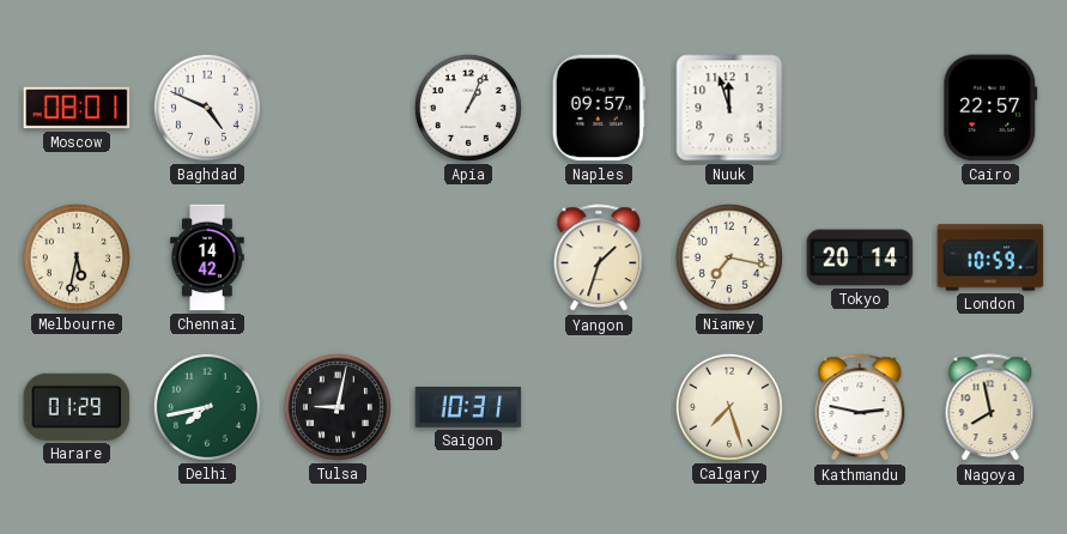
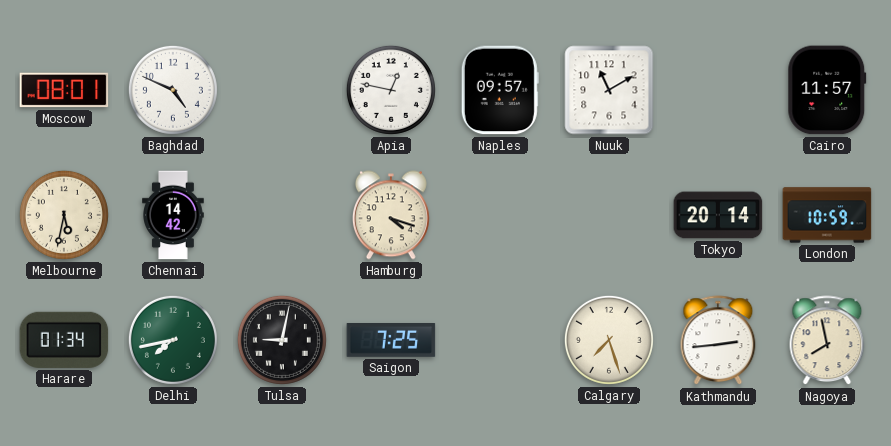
Apia: 1:04 -> 12:47 (391, 90)
Nuuk: 11:57 -> 11:10 (609, 90)
Cairo: 22:57 -> 11:57 (827, 90)
Hamburg: none -> 4:18 (391, 215)
Yangon: 1:33 -> none (599, 259)
Niamey: 7:17 -> none (729, 257)
Harare: 01:29 -> 01:34 (64, 340)
Saigon: 10:31 -> 7:25 (391, 341)
Kathmandu: 2:47 -> 2:44 (718, 341)
